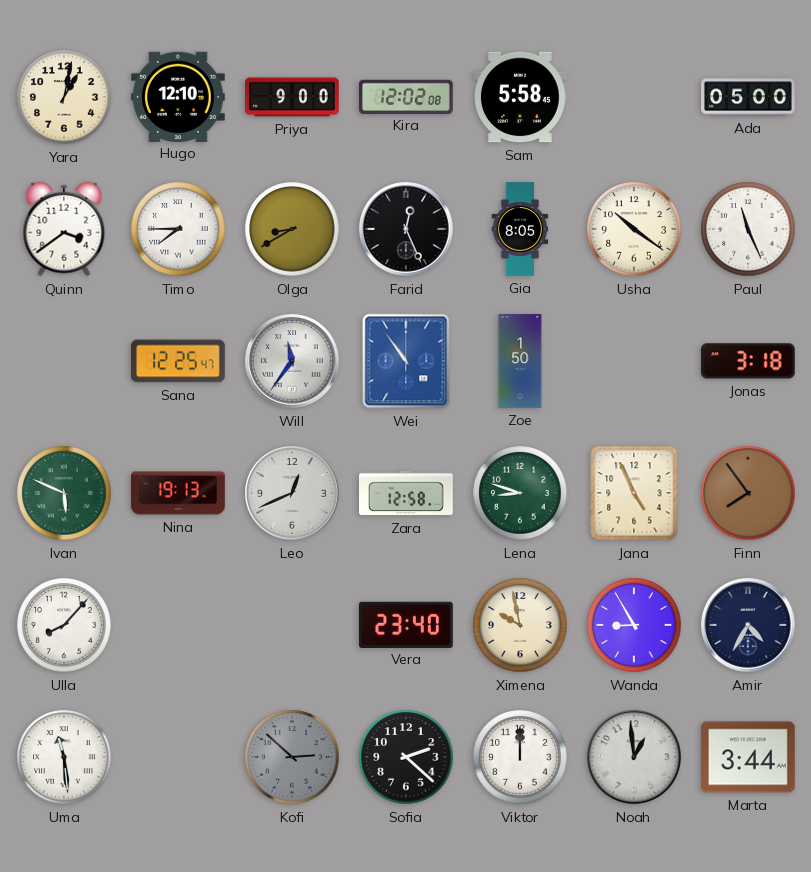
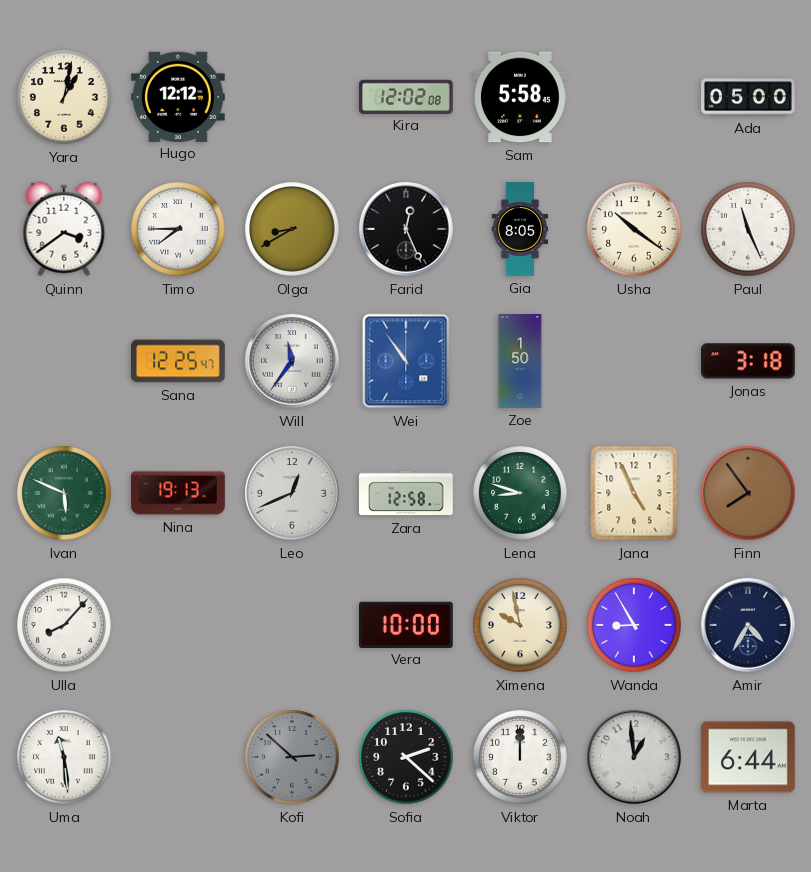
Hugo: 12:10 -> 12:12 (179, 96)
Priya: 9:00 -> none (292, 97)
Vera: 23:40 -> 10:00 (407, 624)
Marta: 3:44 -> 6:44 (749, 757)
